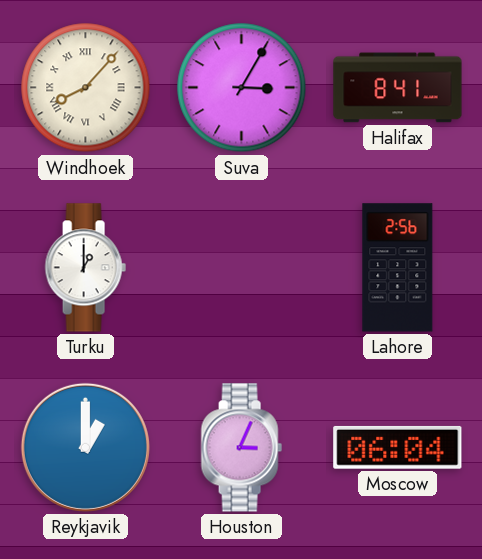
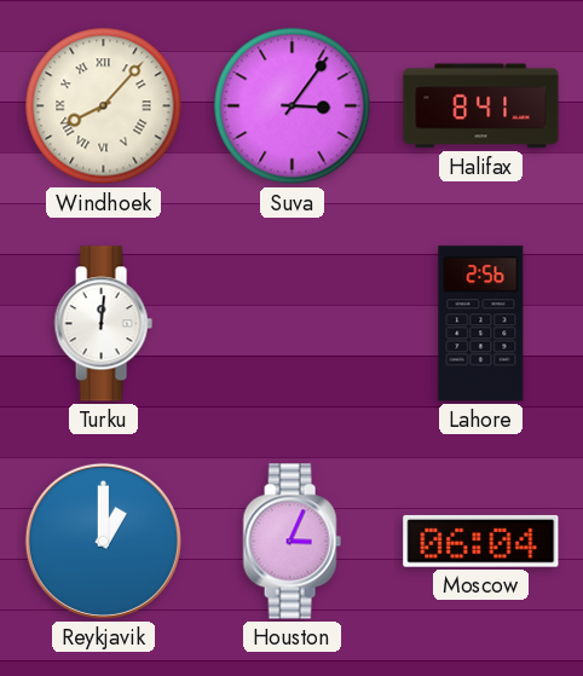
Suva: 3:05 -> 3:06 (293, 106)
Turku: 1:00 -> 12:01 (103, 324)
